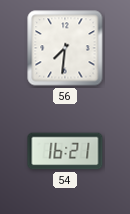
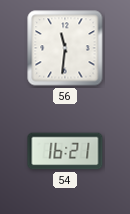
56: 7:31 -> 11:31 (65, 48)
